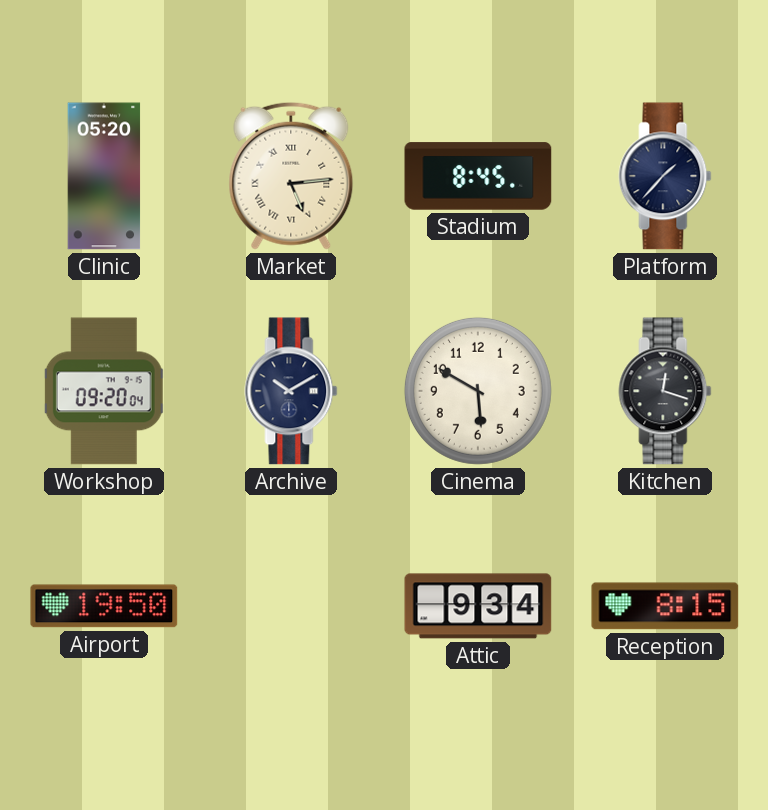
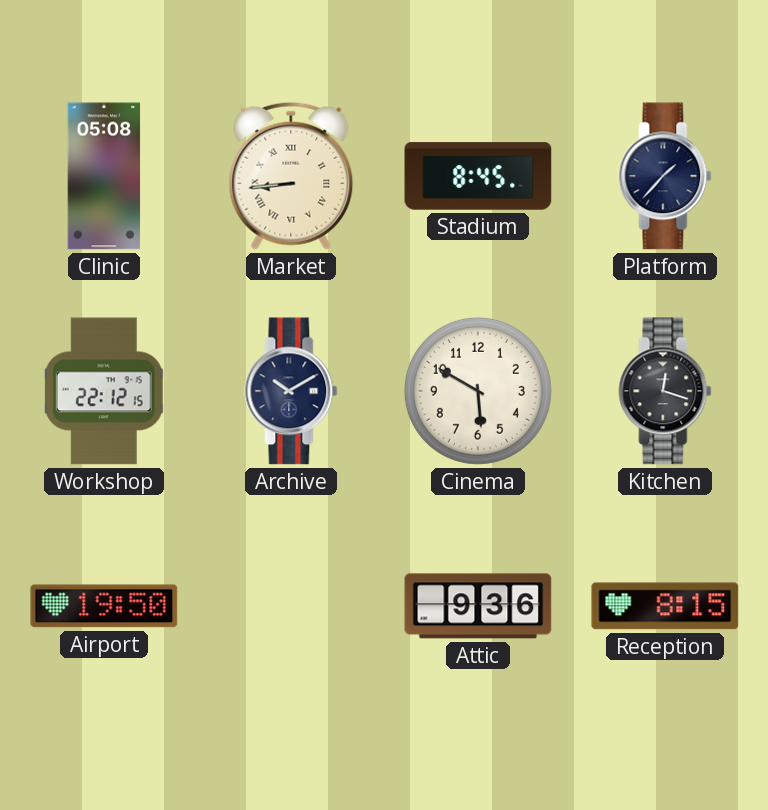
Clinic: 05:20 -> 05:08 (104, 176)
Market: 5:14 -> 8:44 (291, 176)
Workshop: 09:20 -> 22:12 (104, 391)
Attic: 9:34 -> 9:36 (478, 606)
